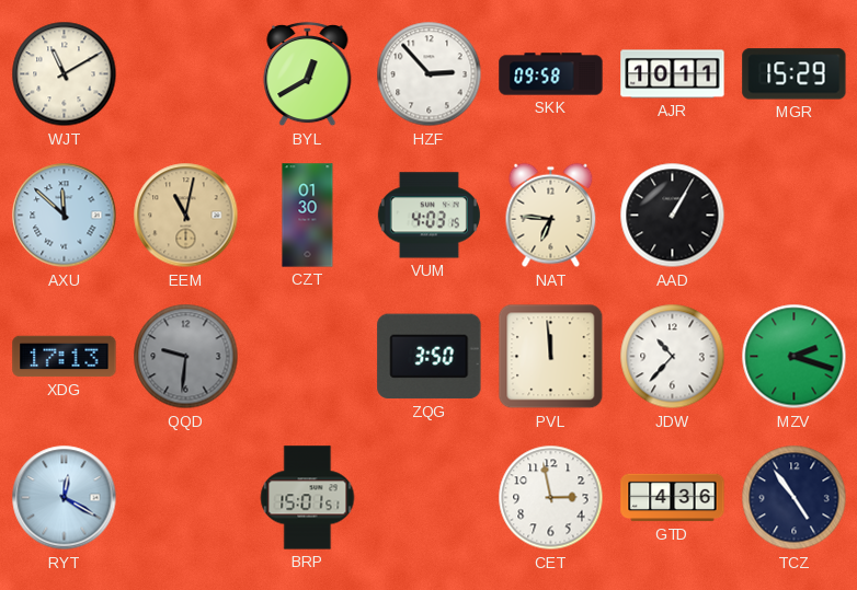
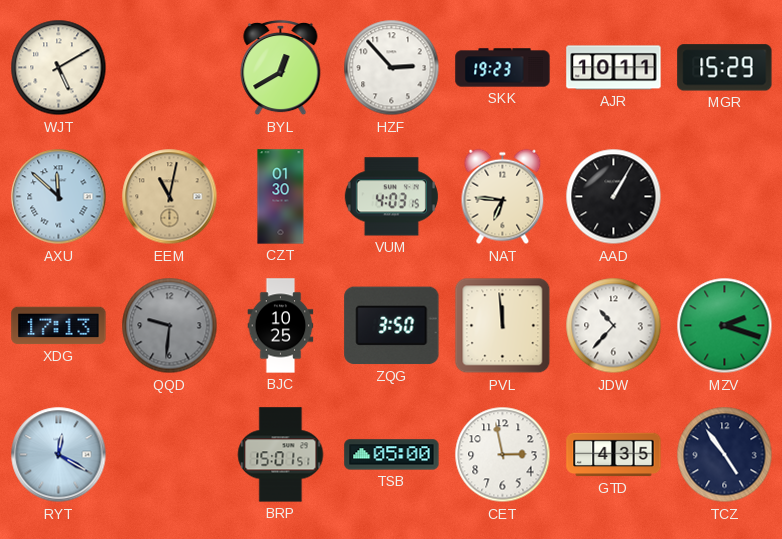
WJT: 11:10 -> 5:10 (59, 68)
SKK: 09:58 -> 19:23 (503, 68)
BJC: none -> 10:25 (281, 326)
TSB: none -> 05:00 (392, 455)
GTD: 4:36 -> 4:35 (614, 455)
